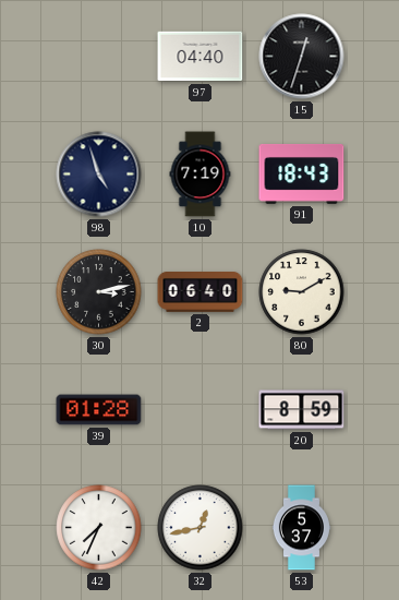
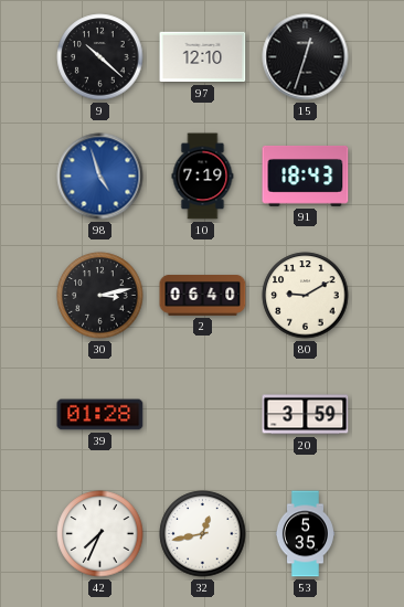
9: none -> 10:22 (100, 57)
97: 04:40 -> 12:10 (203, 57)
98 dial: navy -> blue (100, 177)
20: 8:59 -> 3:59 (306, 415)
53: 5:37 -> 5:35 (305, 534)
